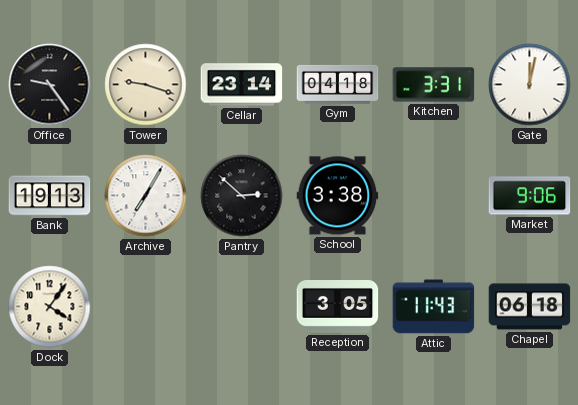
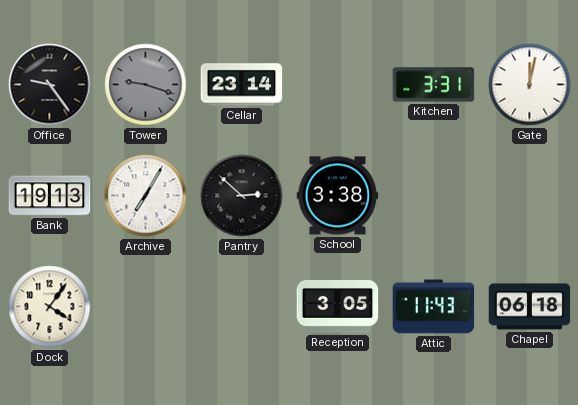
Tower dial: cream -> grey (146, 85)
Gym: 04:18 -> none (338, 84)
Market: 9:06 -> none (530, 196)
